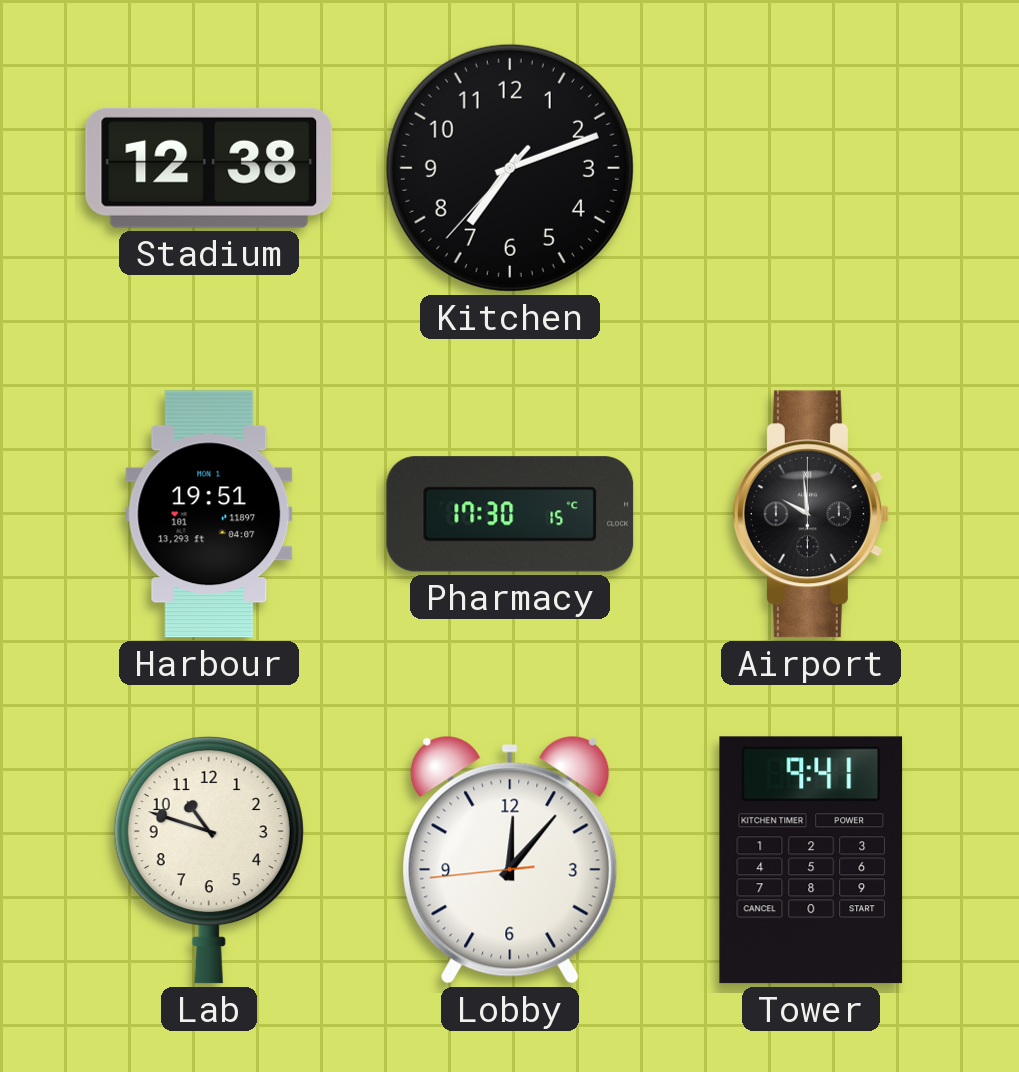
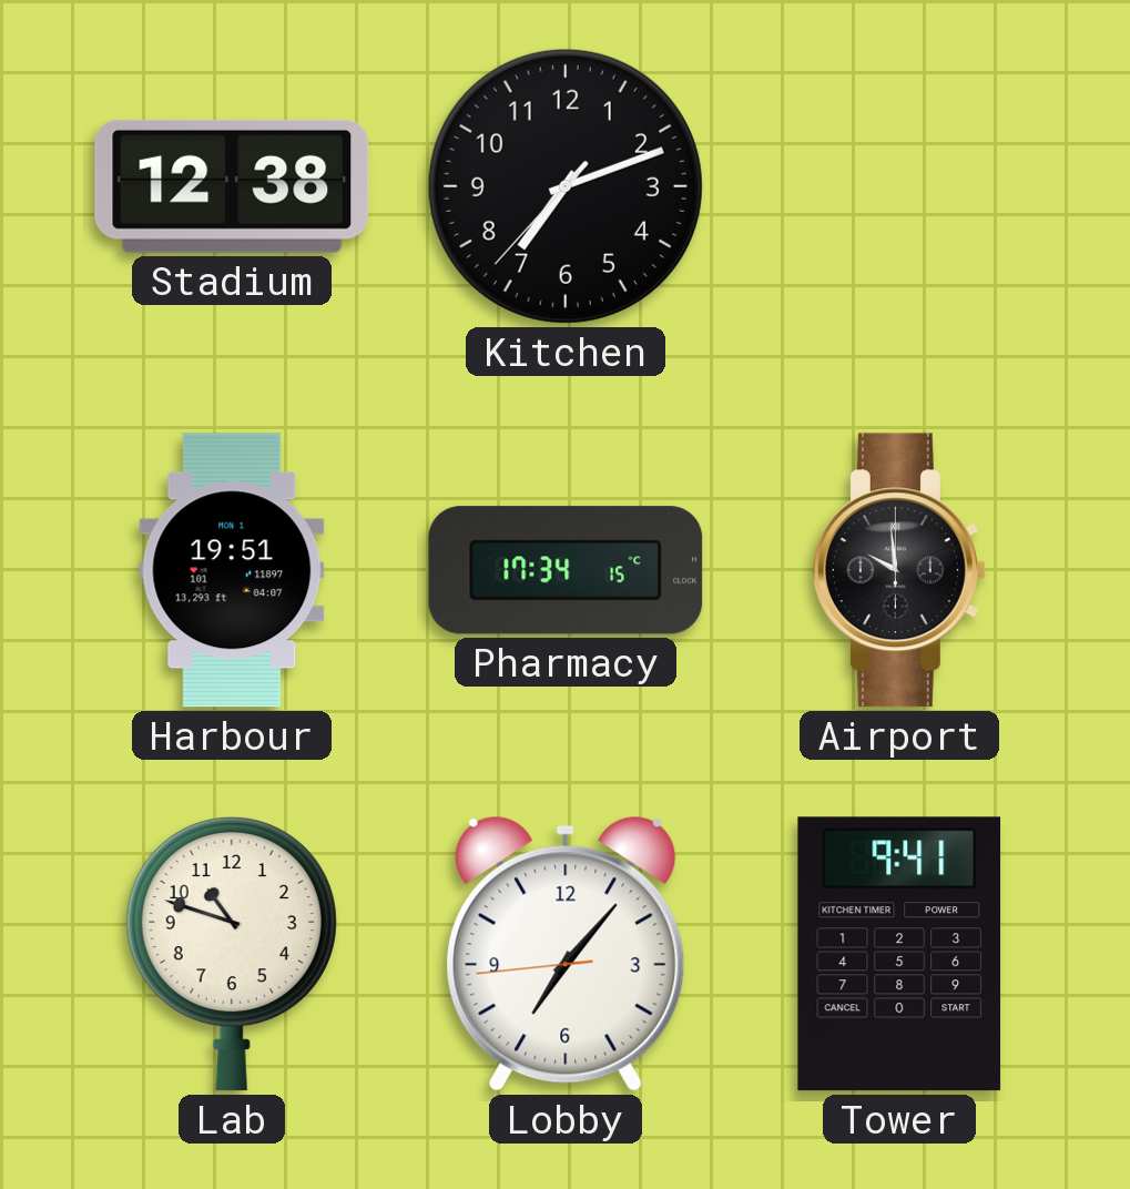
Pharmacy: 17:30 -> 17:34 (566, 570)
Lobby: 12:06 -> 7:06 (566, 954)
